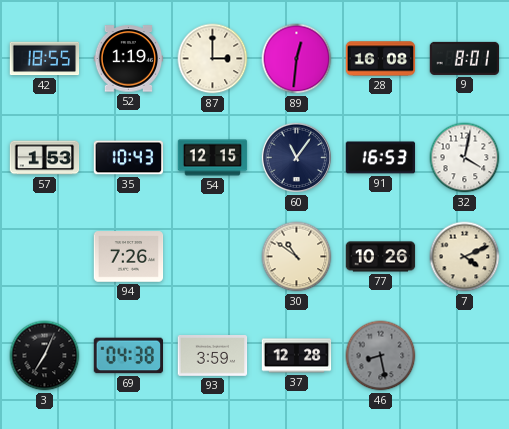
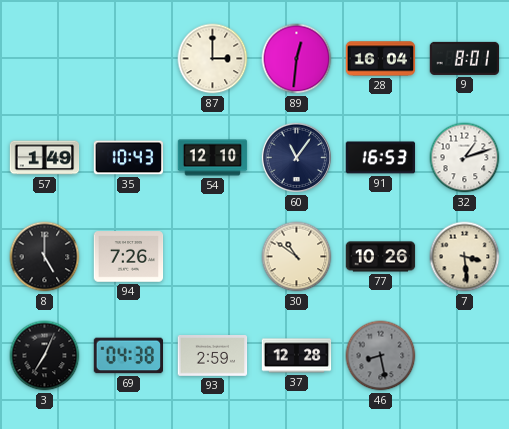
42: 18:55 -> none (45, 59)
52: 1:19 -> none (129, 59)
28: 16:08 -> 16:04 (381, 59)
57: 1:53 -> 1:49 (45, 158)
54: 12:15 -> 12:10 (213, 158)
32: 4:02 -> 1:12 (465, 158)
8: none -> 5:00 (45, 257)
7: 4:11 -> 3:29 (465, 257)
93: 3:59 -> 2:59 (213, 356)
